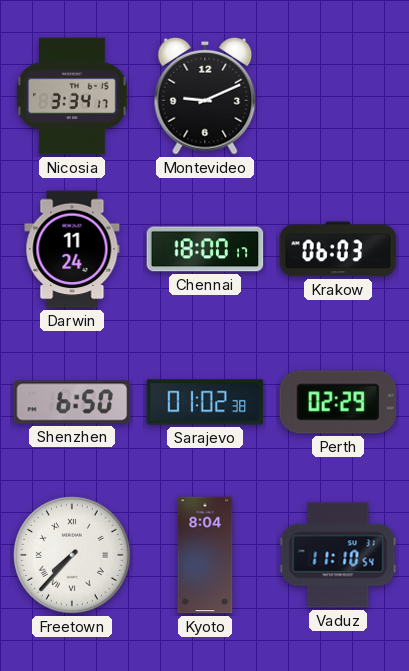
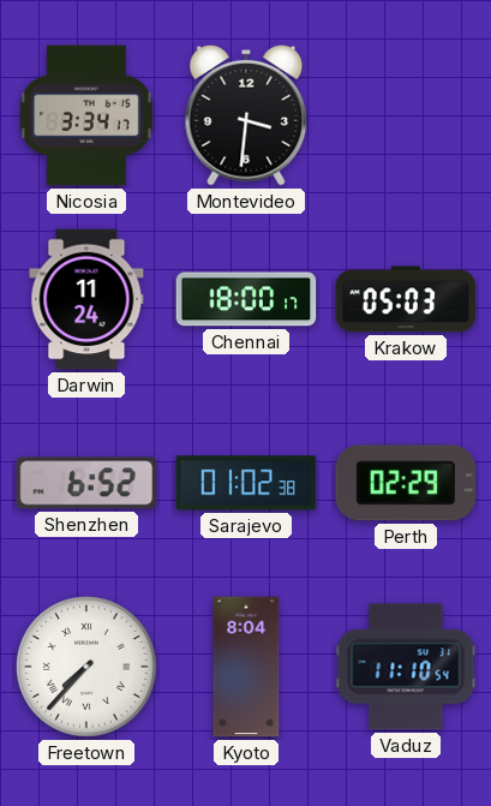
Montevideo: 9:11 -> 3:31 (246, 115)
Krakow: 06:03 -> 05:03 (406, 299)
Shenzhen: 6:50 -> 6:52 (86, 483)
